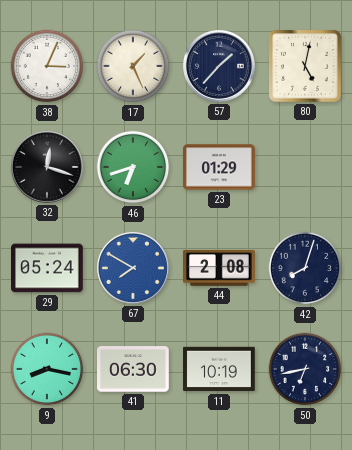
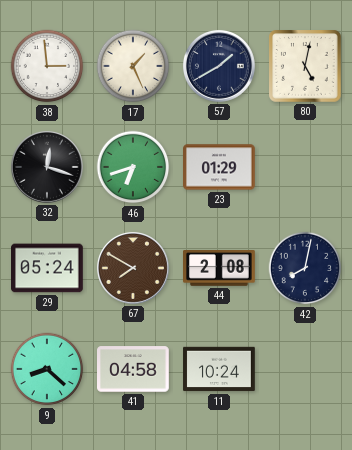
38: 3:04 -> 2:59 (47, 66)
57: 1:37 -> 1:40 (219, 66)
67 dial: blue -> brown (133, 268)
42: 8:03 -> 8:02 (305, 268)
9: 8:17 -> 8:22 (47, 369)
41: 06:30 -> 04:58 (134, 369)
11: 10:19 -> 10:24 (219, 369)
50: 6:43 -> none (305, 369)
